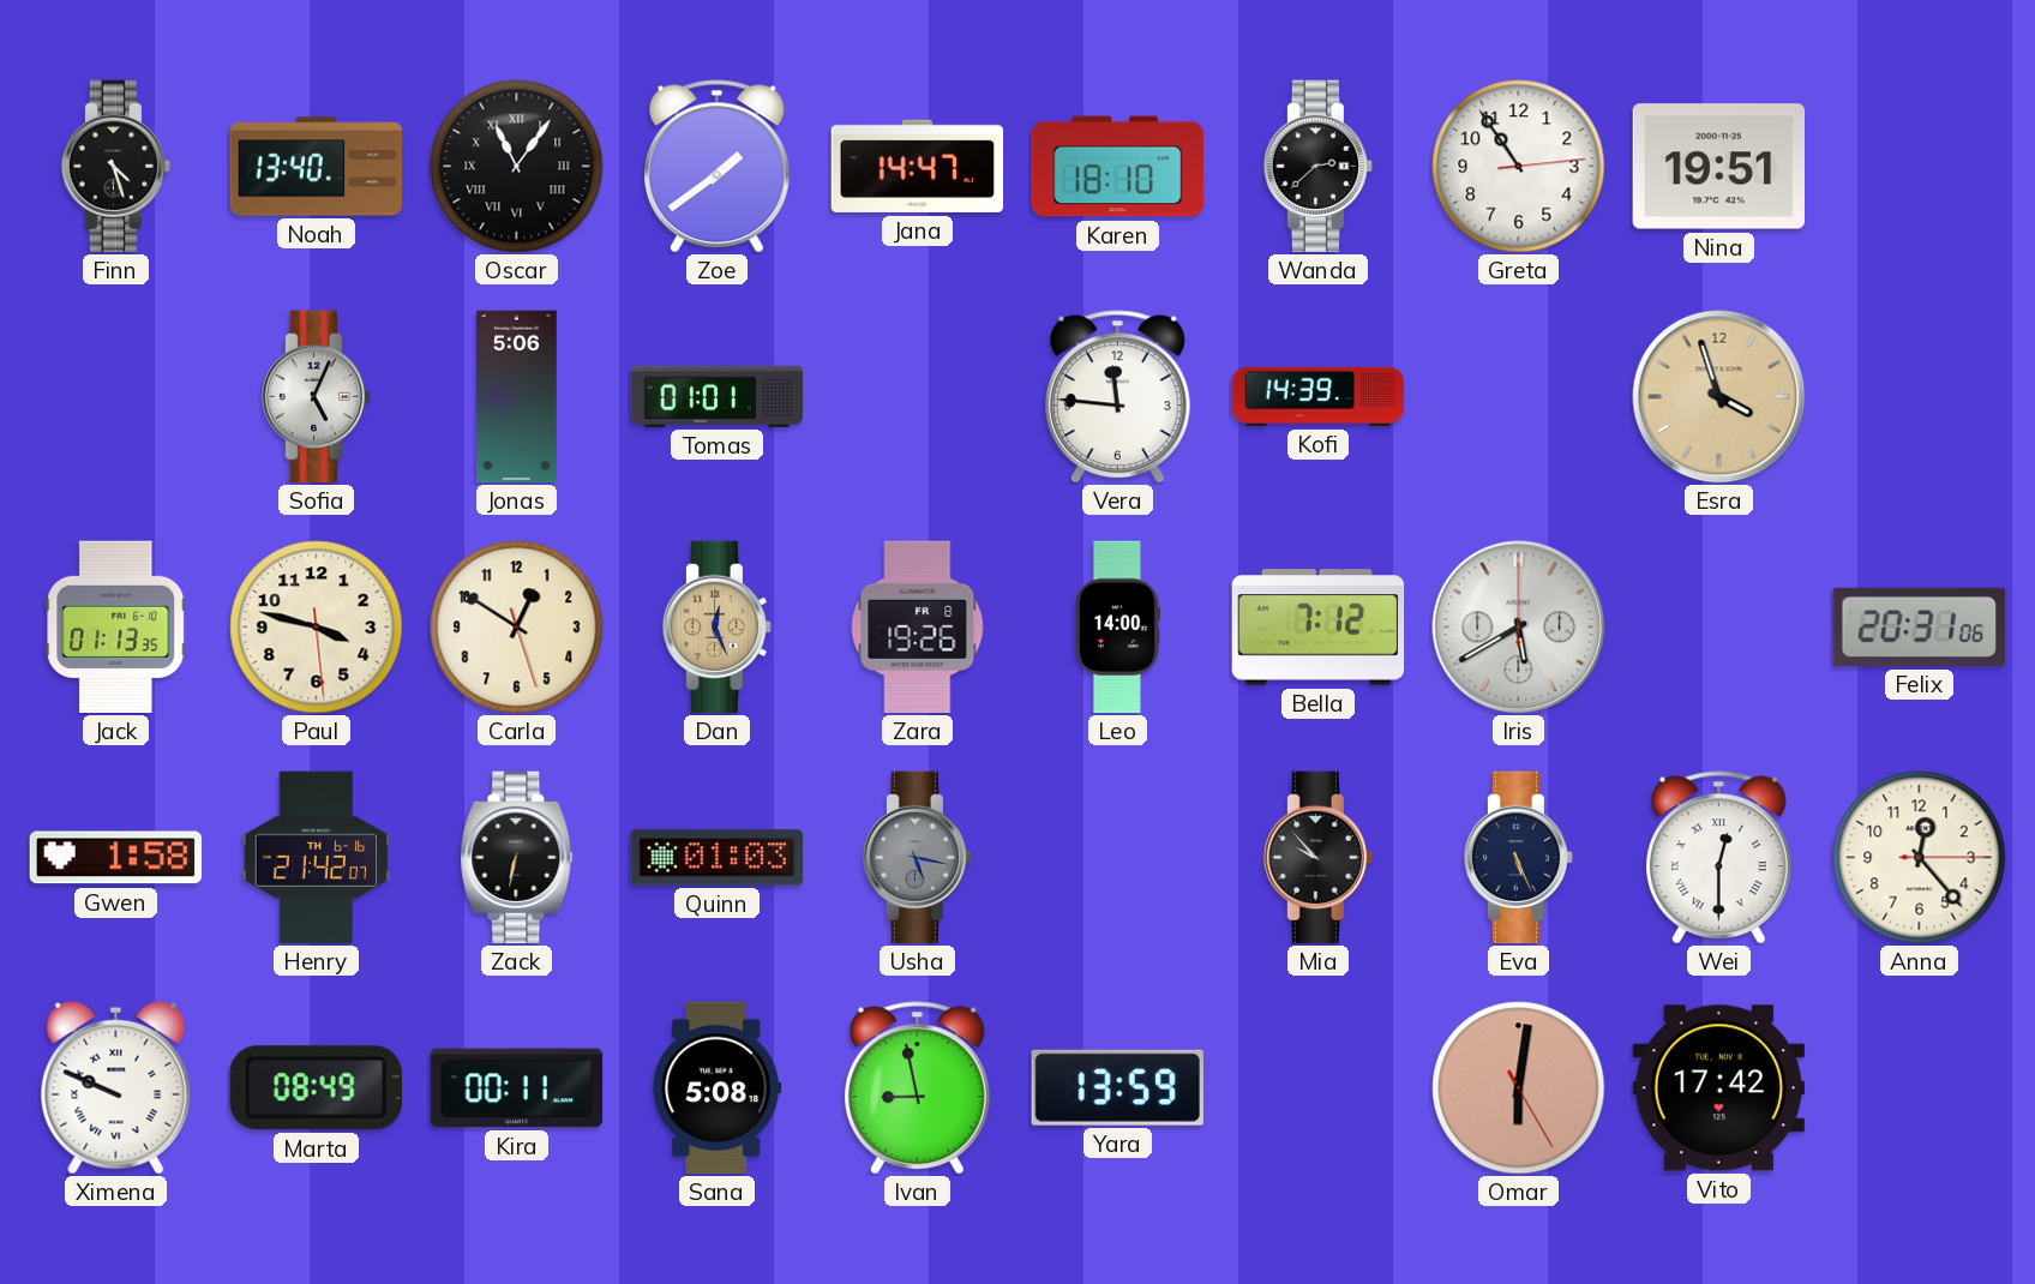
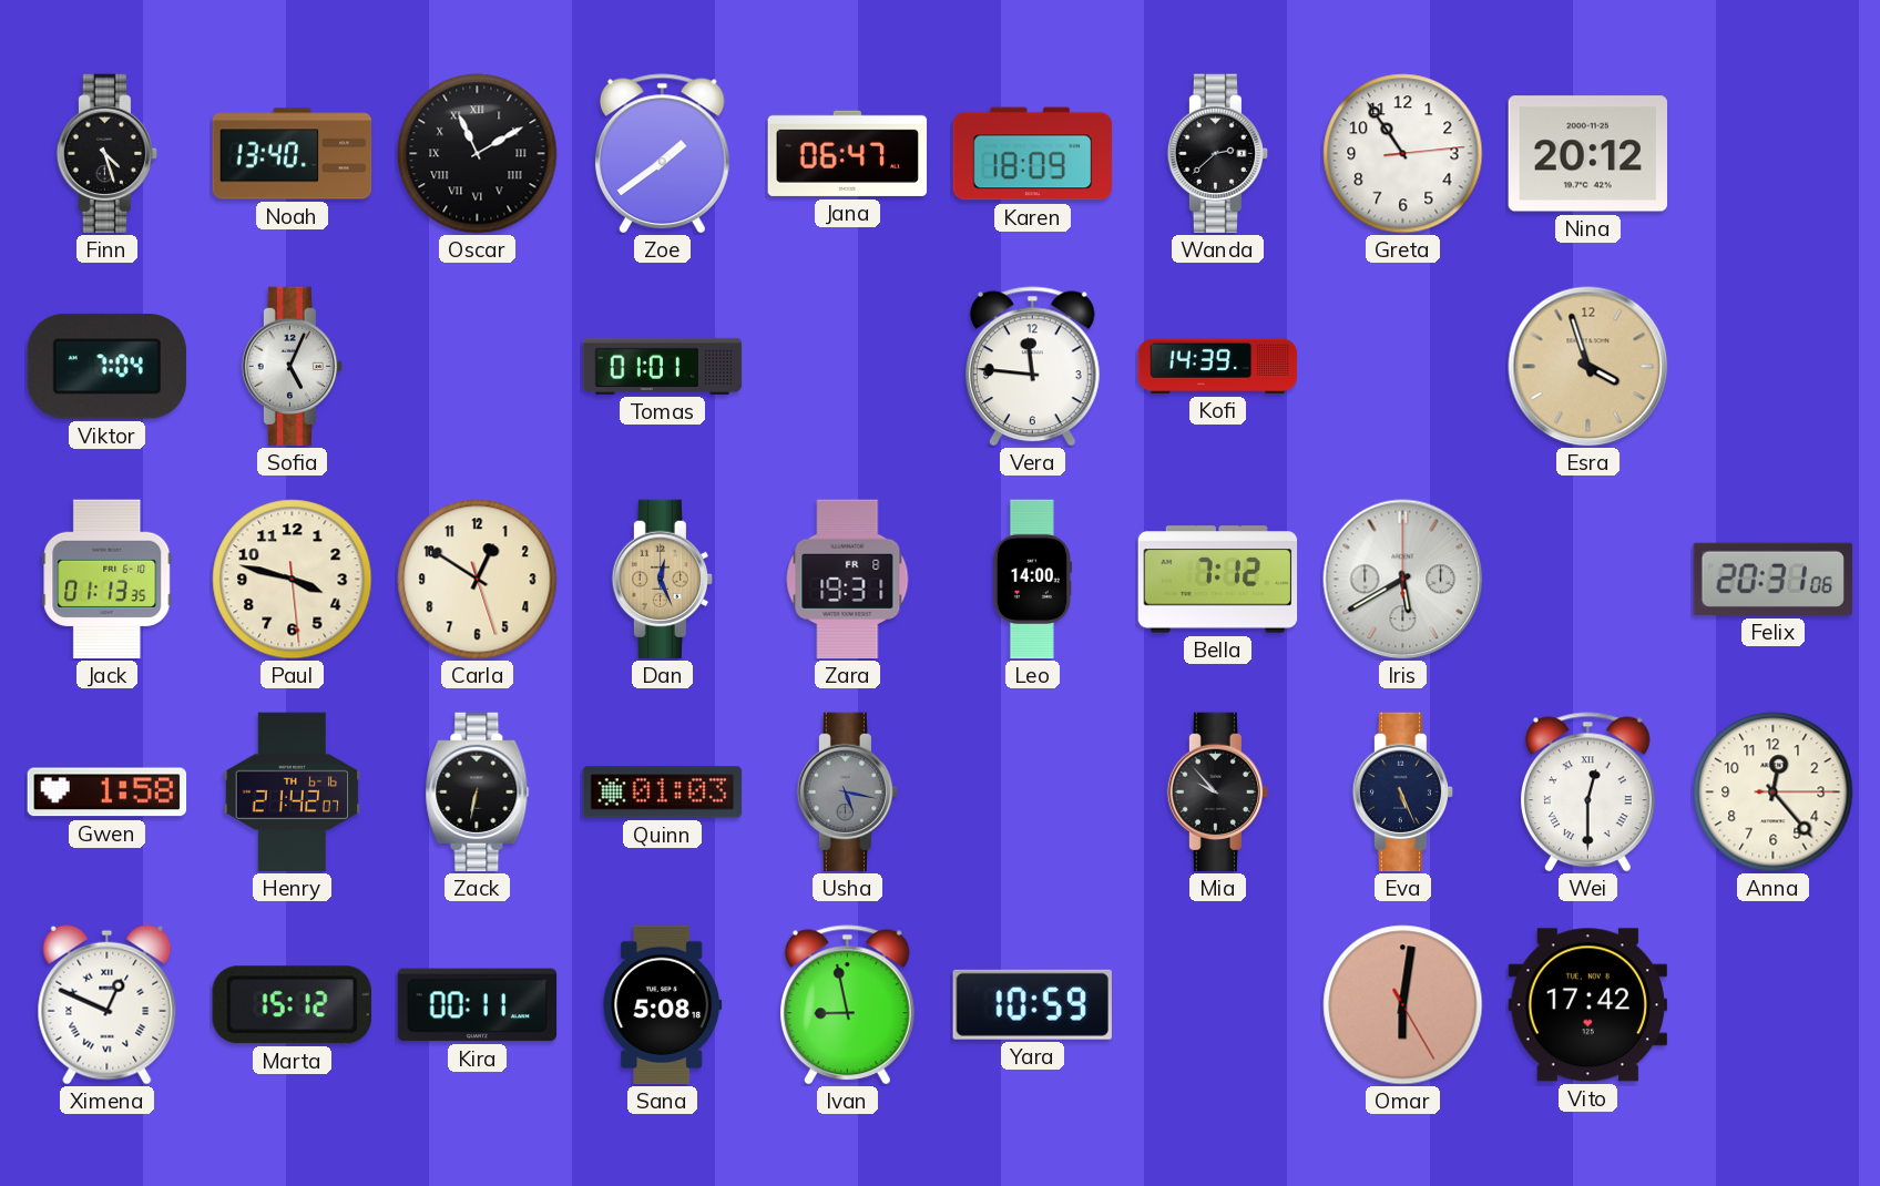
Oscar: 11:06 -> 11:10 (478, 154)
Jana: 14:47 -> 06:47 (848, 153)
Karen: 18:10 -> 18:09 (1033, 154)
Nina: 19:51 -> 20:12 (1588, 154)
Viktor: none -> 7:04 (106, 367)
Jonas: 5:06 -> none (517, 397)
Zara: 19:26 -> 19:31 (848, 580)
Ximena: 9:49 -> 12:49 (108, 1004)
Marta: 08:49 -> 15:12 (292, 1005)
Yara: 13:59 -> 10:59 (1032, 1004)
